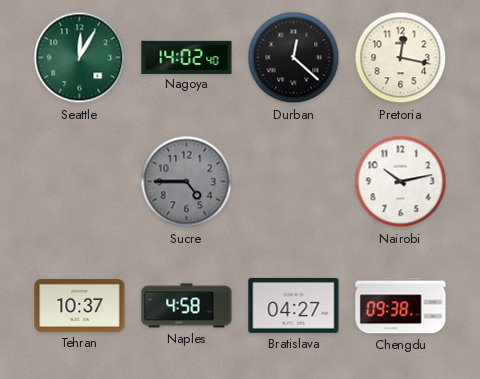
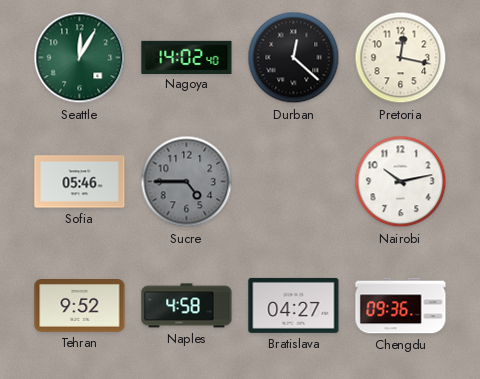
Sofia: none -> 05:46 (80, 182)
Tehran: 10:37 -> 9:52 (80, 306)
Chengdu: 09:38 -> 09:36 (401, 306)
